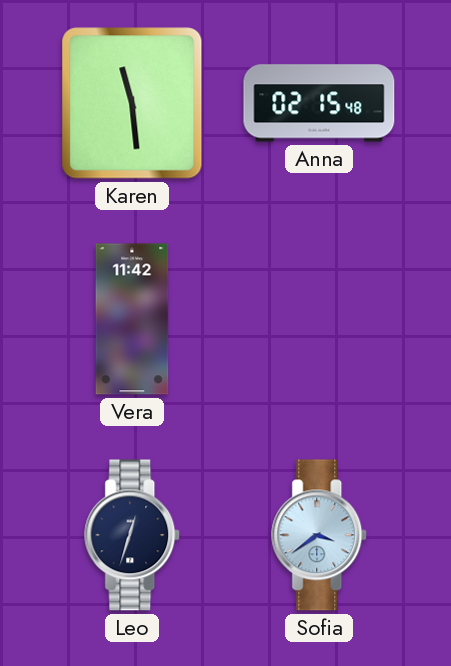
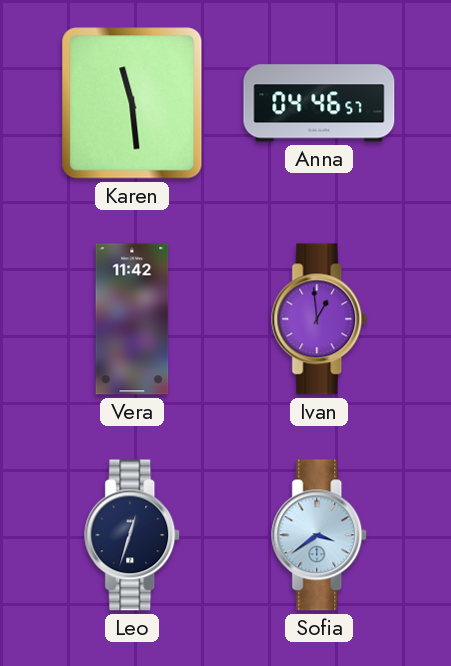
Anna: 02:15 -> 04:46 (319, 103)
Ivan: none -> 12:59 (320, 319)
